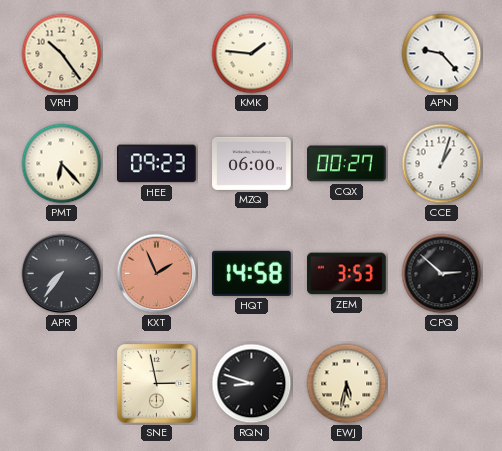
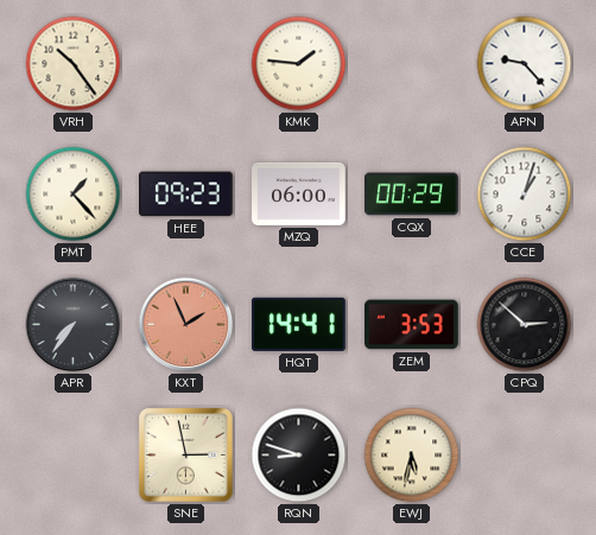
PMT: 6:23 -> 1:23 (74, 195)
CQX: 00:27 -> 00:29 (412, 195)
HQT: 14:58 -> 14:41 (298, 324)
